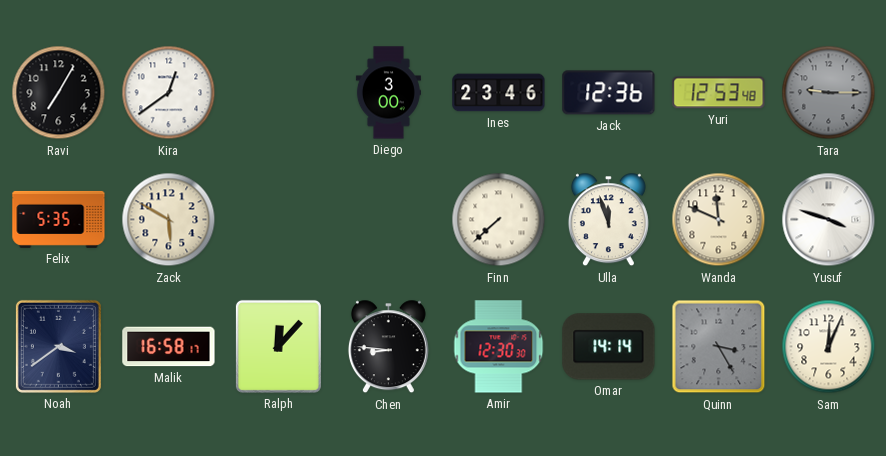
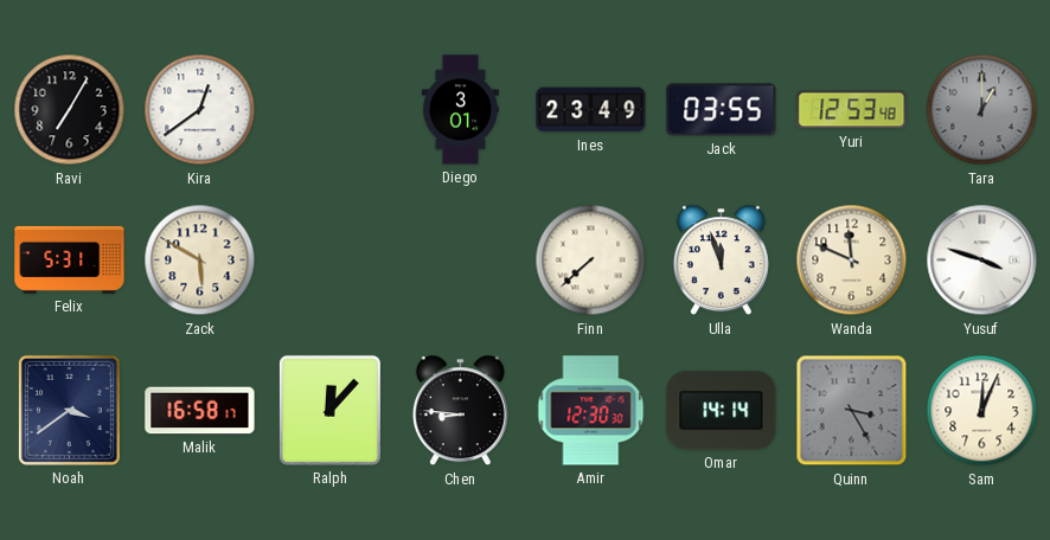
Diego: 3:00 -> 3:01 (460, 110)
Ines: 23:46 -> 23:49 (591, 110)
Jack: 12:36 -> 03:55 (722, 110)
Tara: 9:15 -> 1:00 (982, 110)
Felix: 5:35 -> 5:31 (70, 259)
